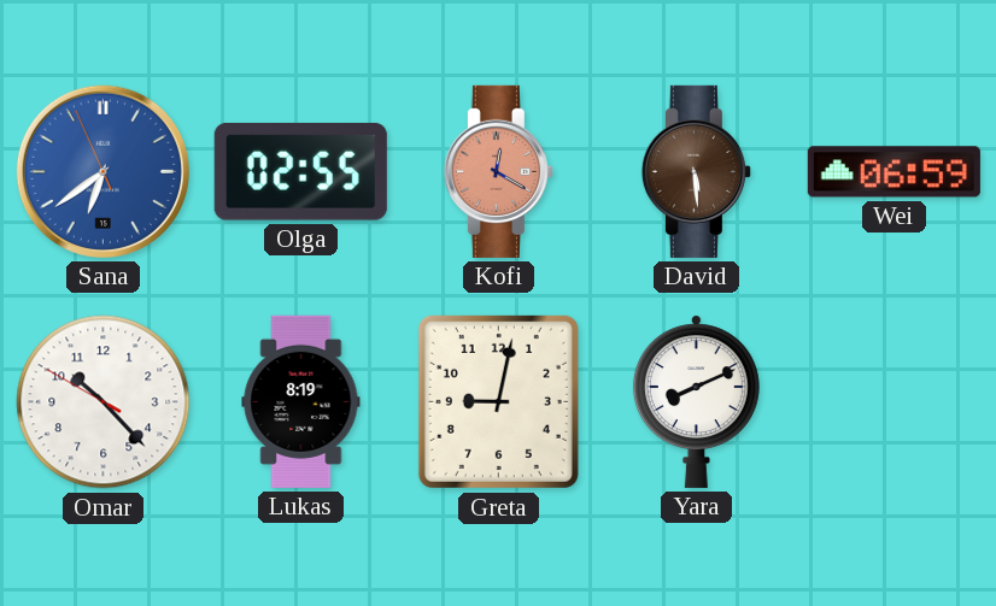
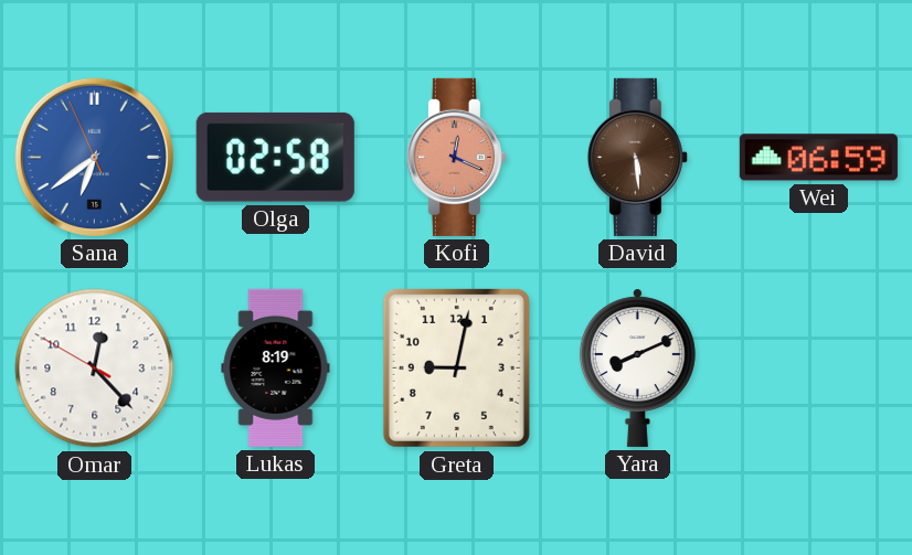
Olga: 02:55 -> 02:58 (275, 157)
Kofi: 12:20 -> 12:19 (456, 157)
Omar: 10:22 -> 12:22 (95, 369)
